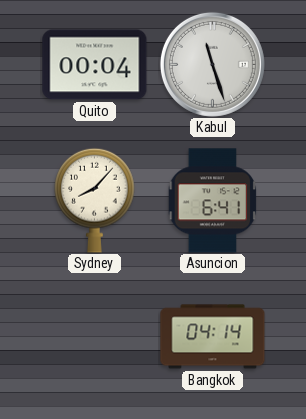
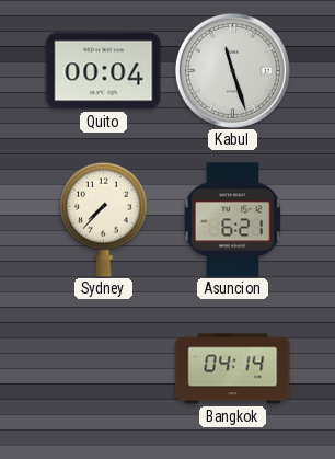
Sydney: 8:07 -> 7:37 (104, 219)
Asuncion: 6:41 -> 6:21 (233, 220)
